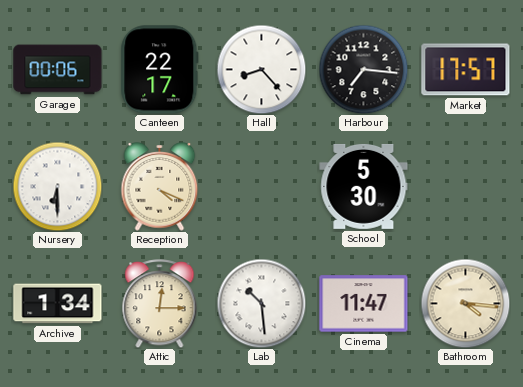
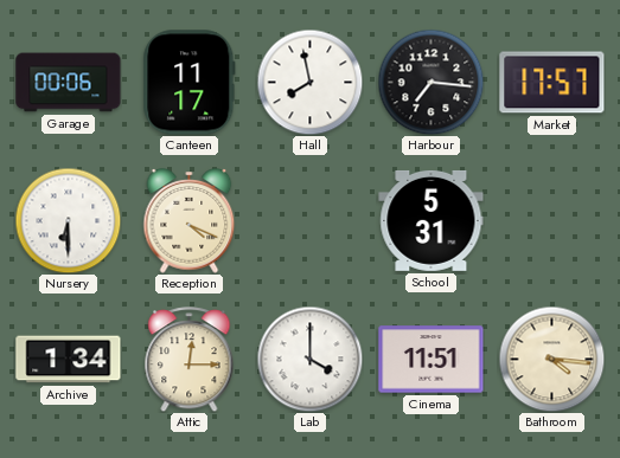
Canteen: 22:17 -> 11:17 (190, 83)
Hall: 8:23 -> 7:58 (309, 82)
School: 5:30 -> 5:31 (432, 220)
Lab: 10:29 -> 4:00 (309, 359)
Cinema: 11:47 -> 11:51 (432, 360)
